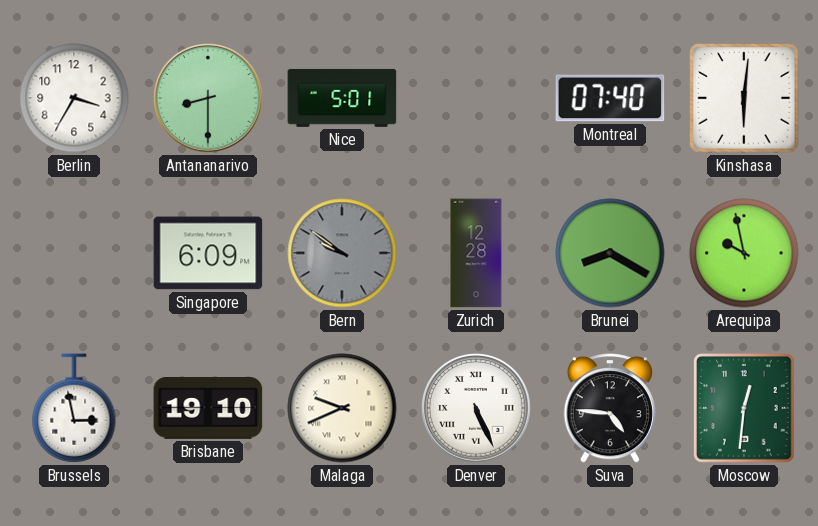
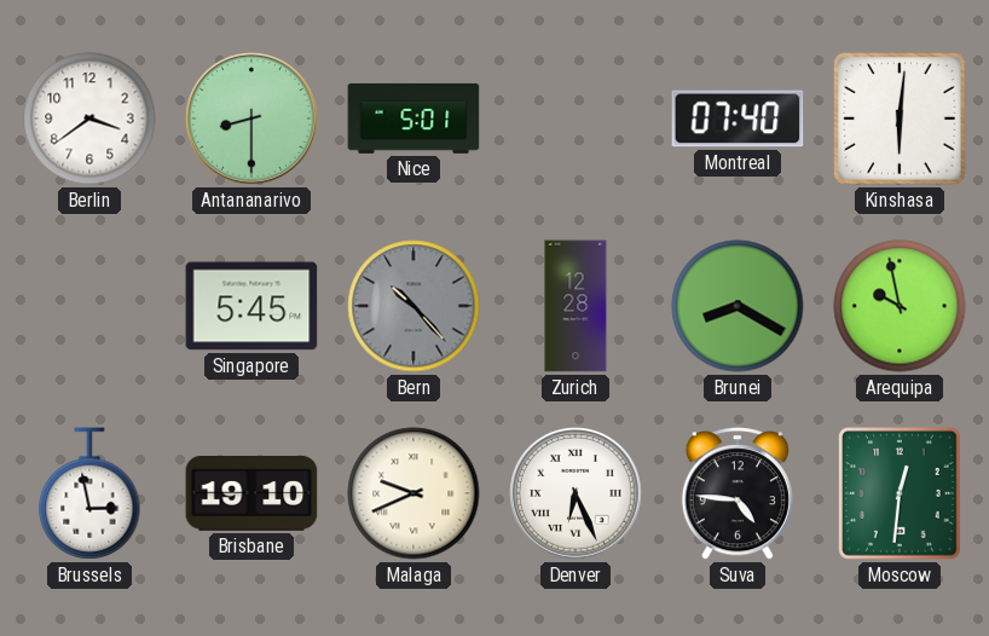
Berlin: 3:35 -> 3:39 (89, 118)
Singapore: 6:09 -> 5:45 (251, 306)
Bern: 9:51 -> 10:23 (413, 306)
Denver: 5:26 -> 6:26 (577, 495)
